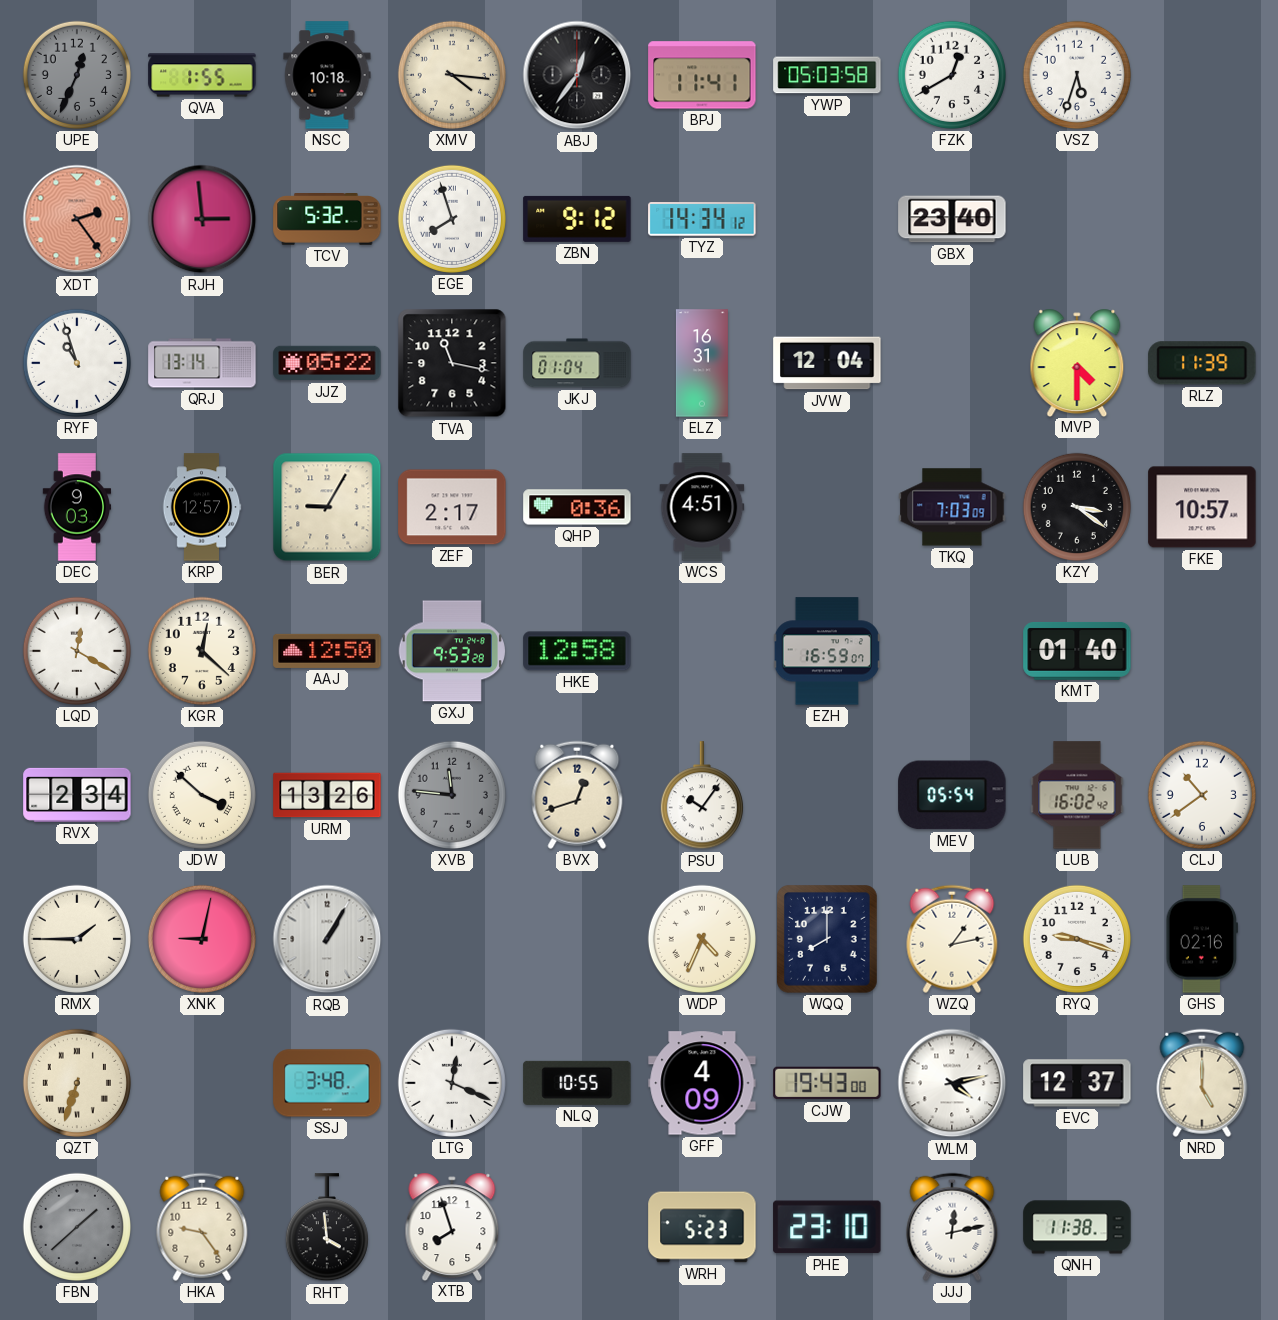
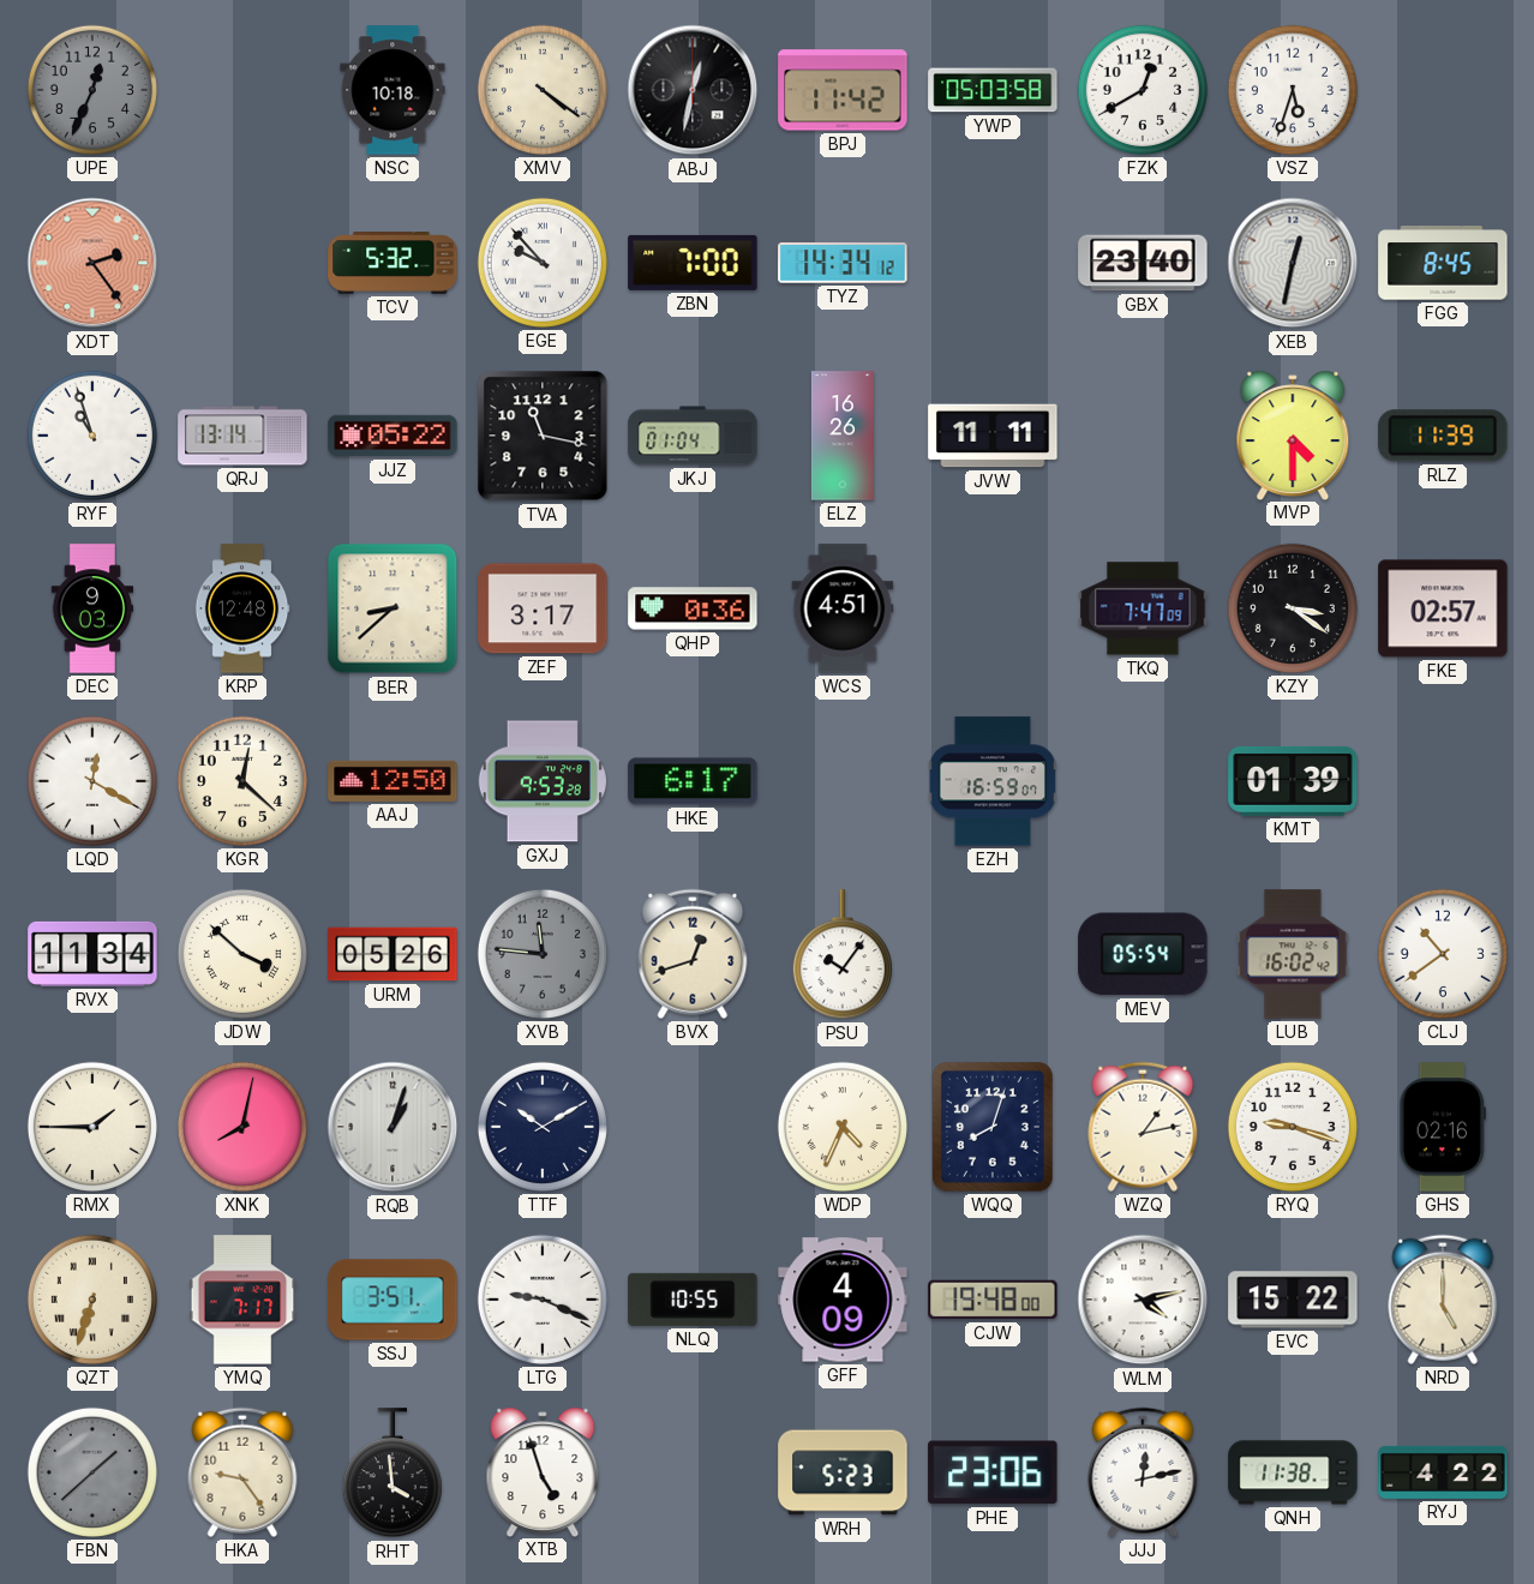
QVA: 1:55 -> none (202, 75)
XMV: 4:16 -> 4:21 (543, 90)
ABJ: 12:36 -> 12:32 (693, 90)
BPJ: 11:41 -> 11:42 (843, 90)
RJH: 2:59 -> none (202, 219)
EGE: 7:57 -> 9:53 (543, 263)
ZBN: 9:12 -> 7:00 (693, 263)
XEB: none -> 12:32 (1293, 263)
FGG: none -> 8:45 (1443, 263)
ELZ: 16:31 -> 16:26 (843, 436)
JVW: 12:04 -> 11:11 (993, 436)
KRP: 12:57 -> 12:48 (242, 608)
BER: 9:05 -> 8:38 (393, 608)
ZEF: 2:17 -> 3:17 (543, 608)
TKQ: 7:03 -> 7:47 (1143, 608)
FKE: 10:57 -> 02:57 (1443, 608)
HKE: 12:58 -> 6:17 (693, 781)
KMT: 01:40 -> 01:39 (1293, 781)
RVX: 2:34 -> 11:34 (92, 954)
URM: 13:26 -> 05:26 (393, 954)
XNK: 9:02 -> 8:02 (242, 1127)
RQB: 1:05 -> 1:03 (393, 1127)
TTF: none -> 10:10 (543, 1127)
WQQ: 8:00 -> 8:03 (994, 1128)
YMQ: none -> 7:17 (242, 1300)
SSJ: 3:48 -> 3:51 (393, 1300)
LTG: 12:19 -> 9:19 (543, 1300)
CJW: 19:43 -> 19:48 (993, 1300)
EVC: 12:37 -> 15:22 (1293, 1300)
XTB: 7:57 -> 4:57 (543, 1471)
PHE: 23:10 -> 23:06 (993, 1472)
RYJ: none -> 4:22 (1443, 1472)
